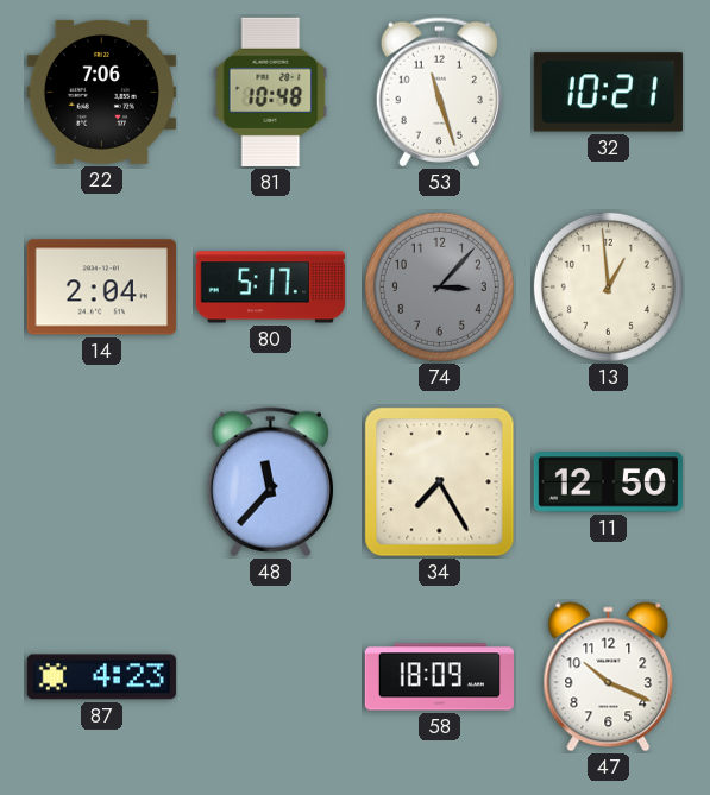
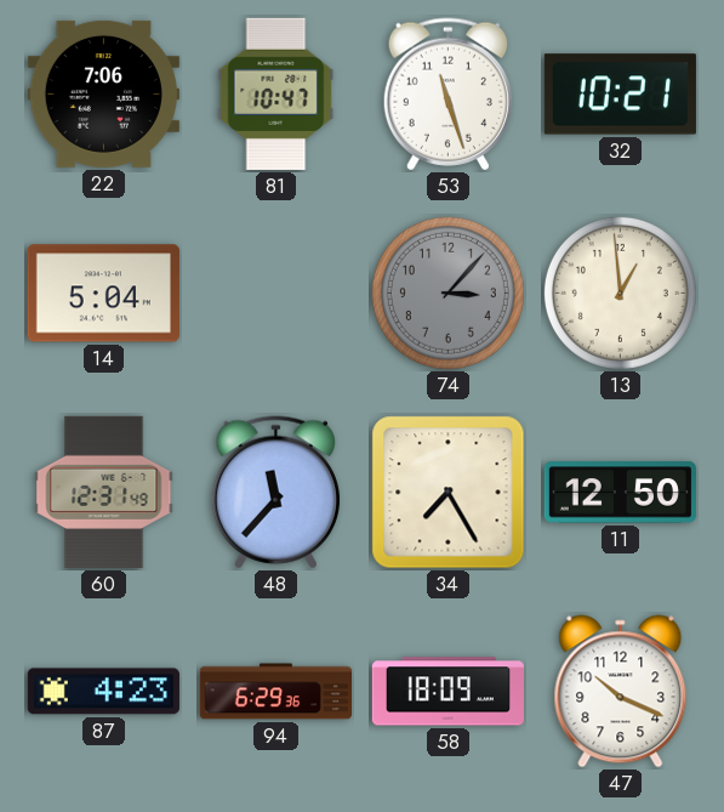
81: 10:48 -> 10:47 (277, 93)
14: 2:04 -> 5:04 (103, 294)
80: 5:17 -> none (270, 288)
60: none -> 12:31 (104, 492)
94: none -> 6:29 (275, 692)
